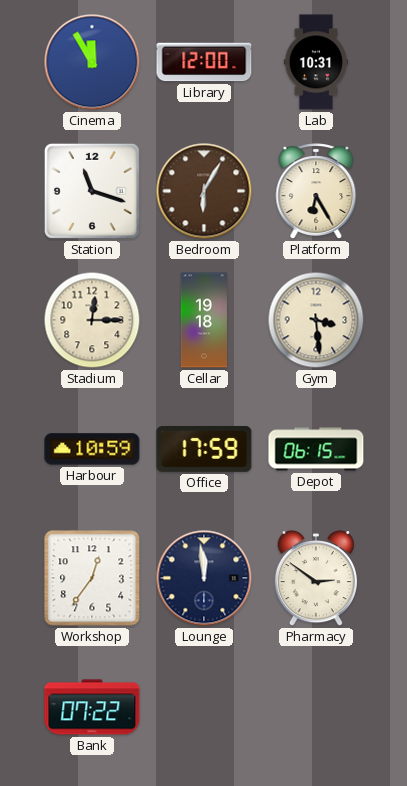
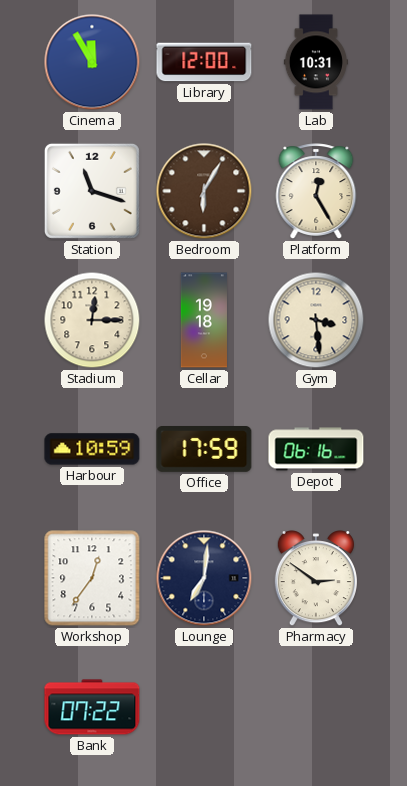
Platform: 6:25 -> 12:25 (316, 191)
Depot: 06:15 -> 06:16 (316, 449)
Lounge: 11:59 -> 7:01 (204, 578)
